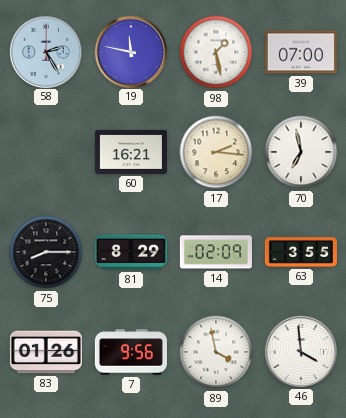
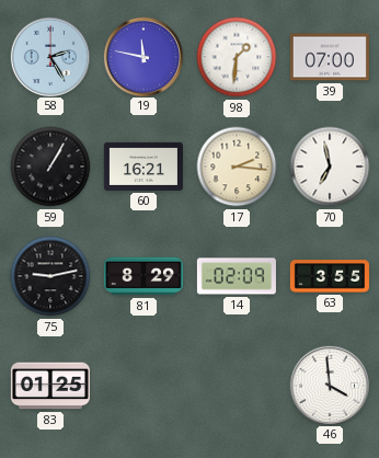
98: 1:28 -> 1:31 (237, 57)
59: none -> 1:05 (50, 167)
75: 8:15 -> 9:13 (50, 276)
83: 01:26 -> 01:25 (50, 386)
7: 9:56 -> none (131, 352)
89: 3:58 -> none (216, 352)
